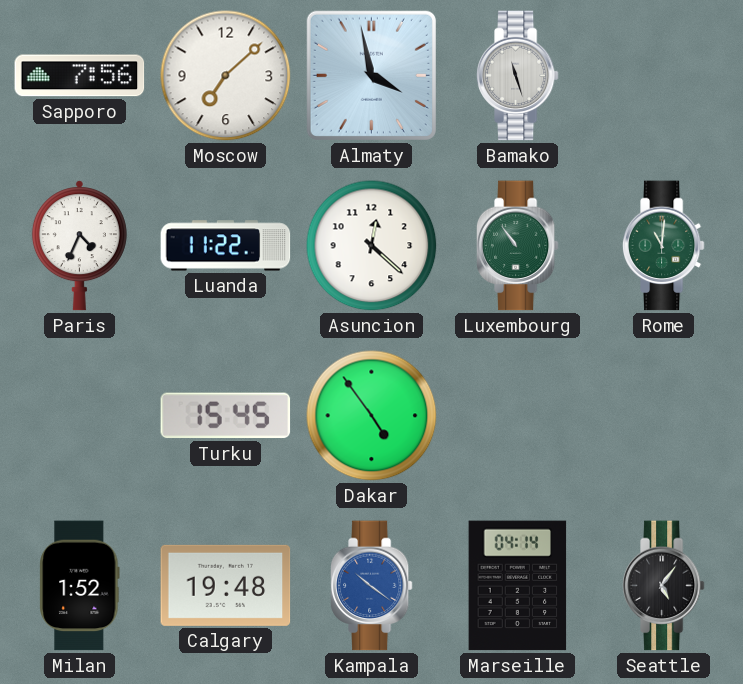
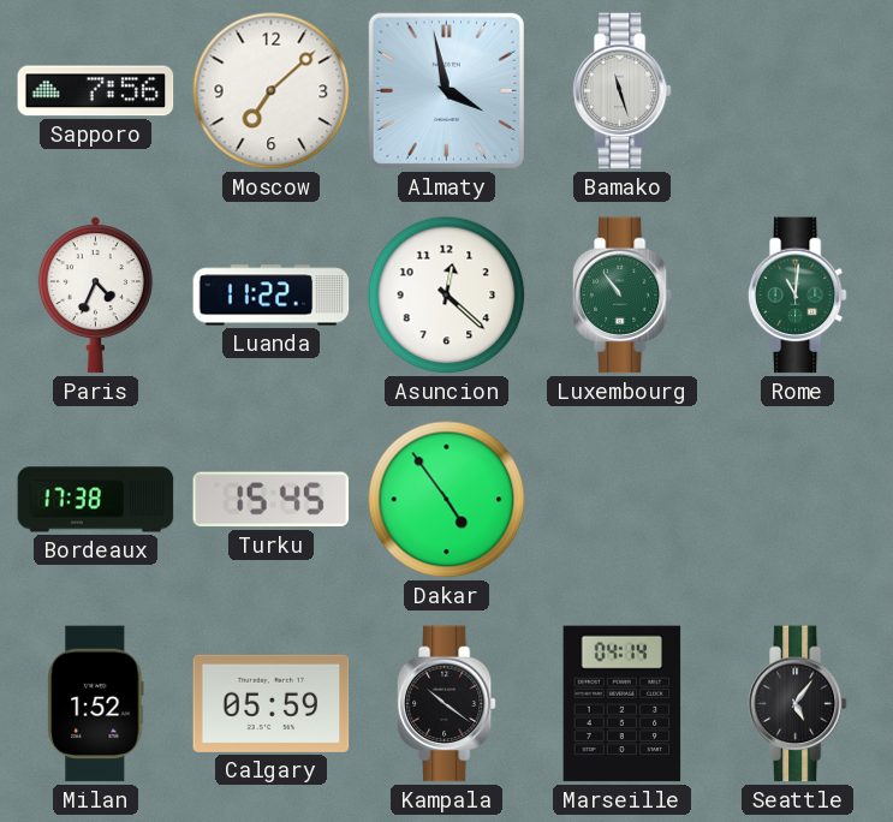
Bordeaux: none -> 17:38 (96, 500)
Calgary: 19:48 -> 05:59 (272, 703)
Kampala dial: blue -> black (446, 704)
